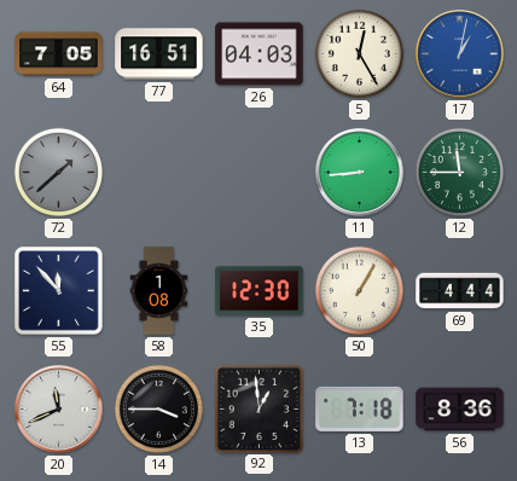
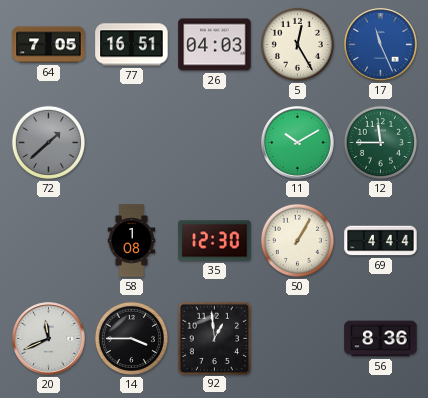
17: 1:02 -> 11:26 (381, 45)
11: 8:44 -> 10:10 (298, 143)
55: 11:53 -> none (59, 291)
13: 7:18 -> none (360, 408)
